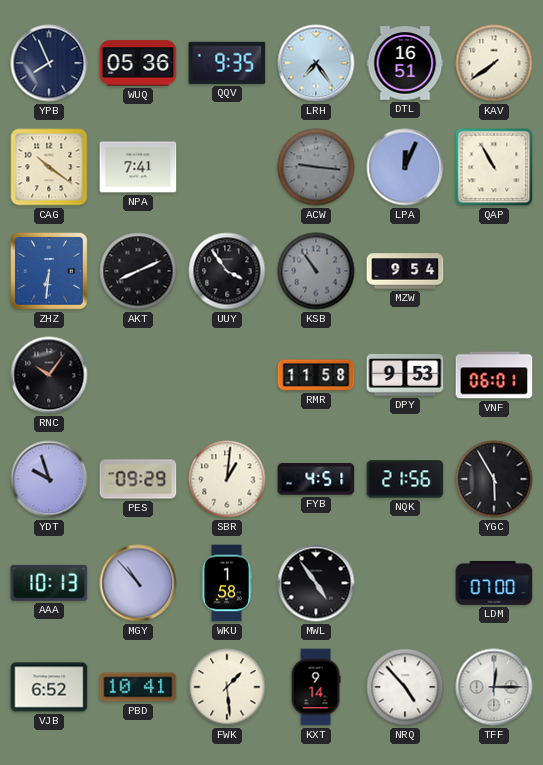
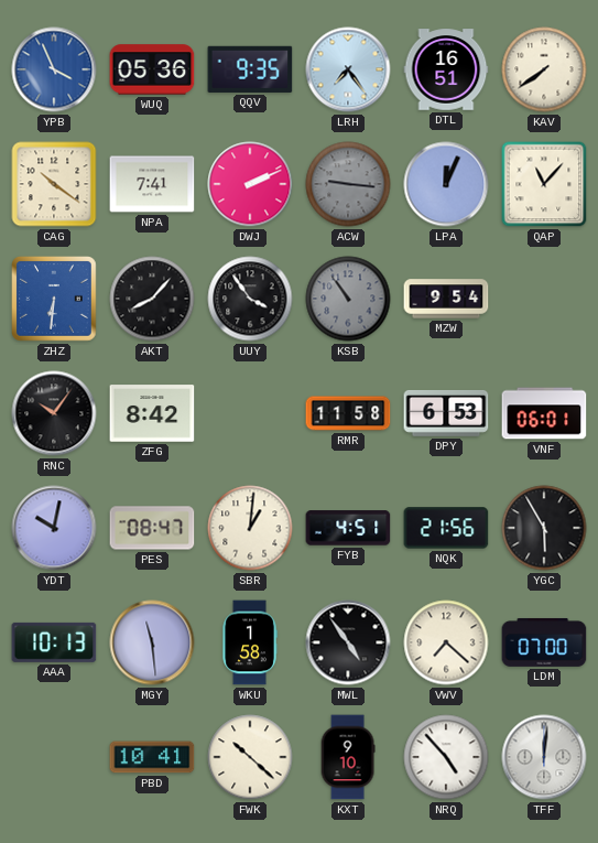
YPB: 7:56 -> 3:56 (54, 69)
YPB dial: navy -> blue (54, 69)
DWJ: none -> 2:11 (250, 184)
QAP: 10:55 -> 11:07 (544, 184)
AKT: 8:11 -> 8:07 (152, 299)
ZFG: none -> 8:42 (152, 413)
DPY: 9:53 -> 6:53 (446, 413)
YDT: 9:57 -> 10:02 (54, 528)
PES: 09:29 -> 08:47 (152, 528)
MGY: 10:53 -> 11:29 (152, 642)
VWV: none -> 7:22 (446, 642)
VJB: 6:52 -> none (49, 687)
FWK: 1:29 -> 10:22 (250, 757)
KXT: 9:14 -> 9:10 (348, 757)
TFF: 12:15 -> 12:01 (544, 757)
